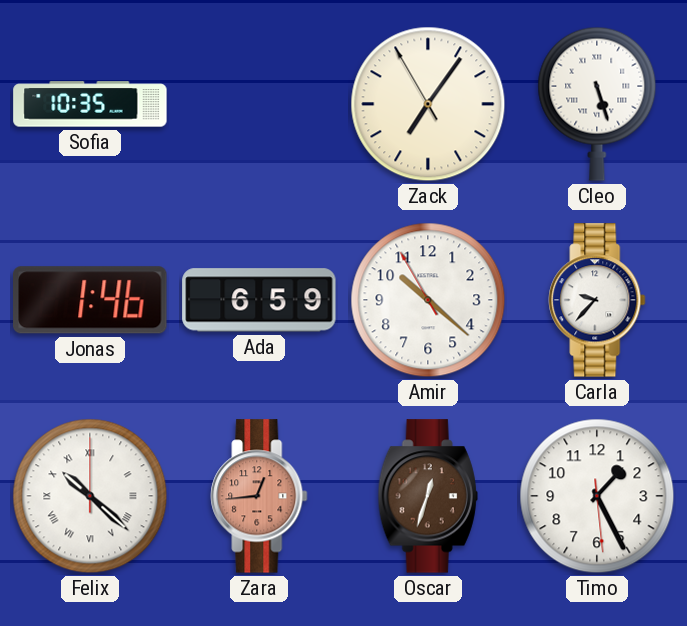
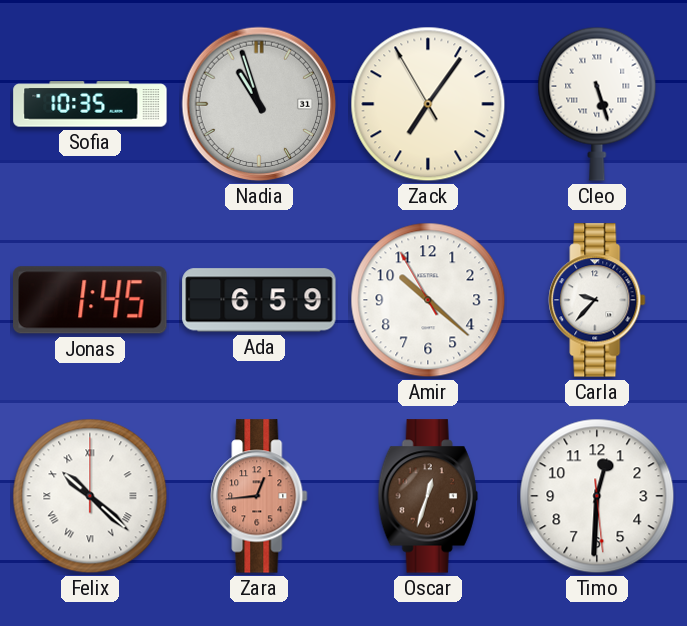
Nadia: none -> 10:57 (259, 104)
Jonas: 1:46 -> 1:45 (90, 300)
Timo: 1:25 -> 12:30 (597, 496)
